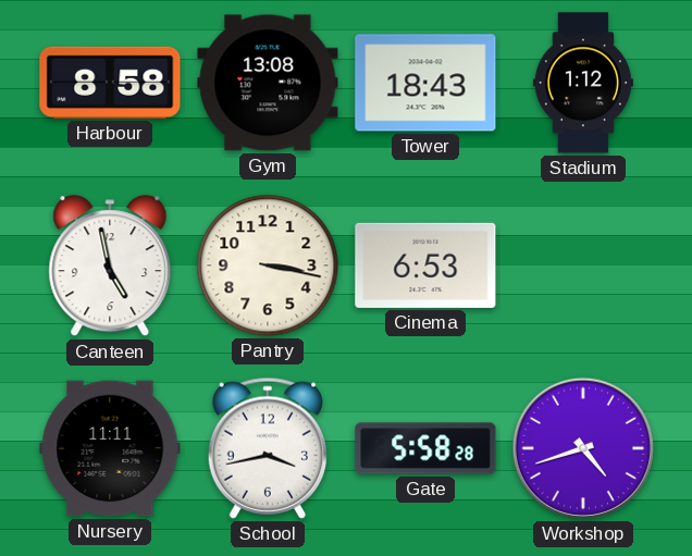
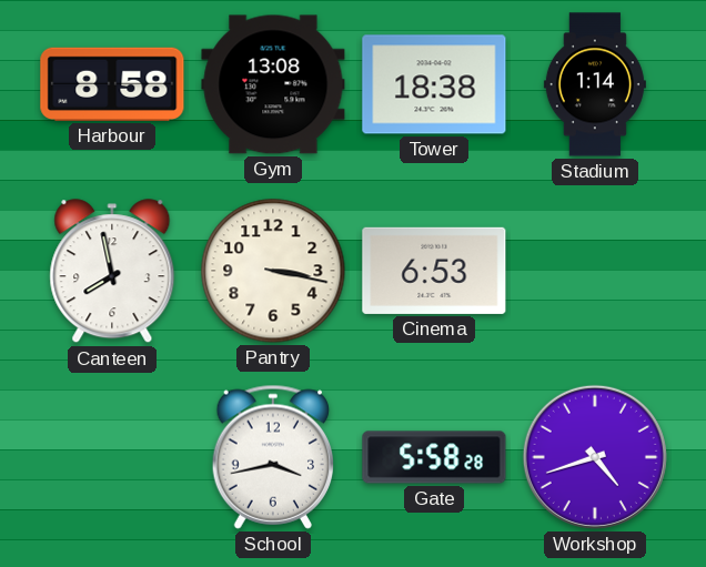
Tower: 18:43 -> 18:38 (434, 84)
Stadium: 1:12 -> 1:14 (595, 84)
Canteen: 4:58 -> 7:58 (112, 272)
Nursery: 11:11 -> none (110, 448)
